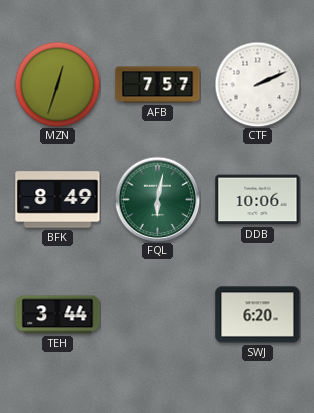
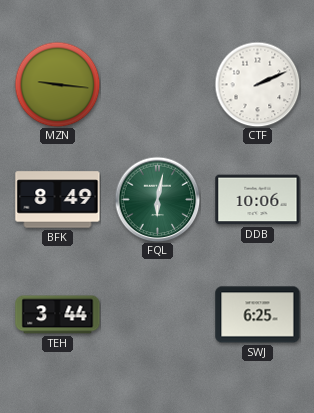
MZN: 12:33 -> 9:16 (57, 84)
AFB: 7:57 -> none (158, 85)
SWJ: 6:20 -> 6:25 (258, 315)
